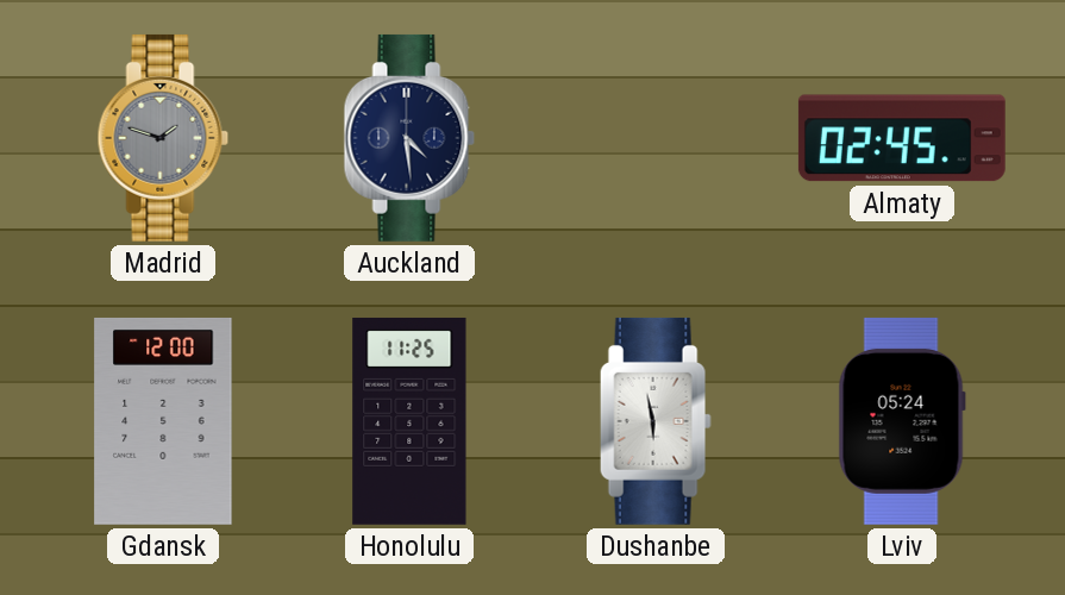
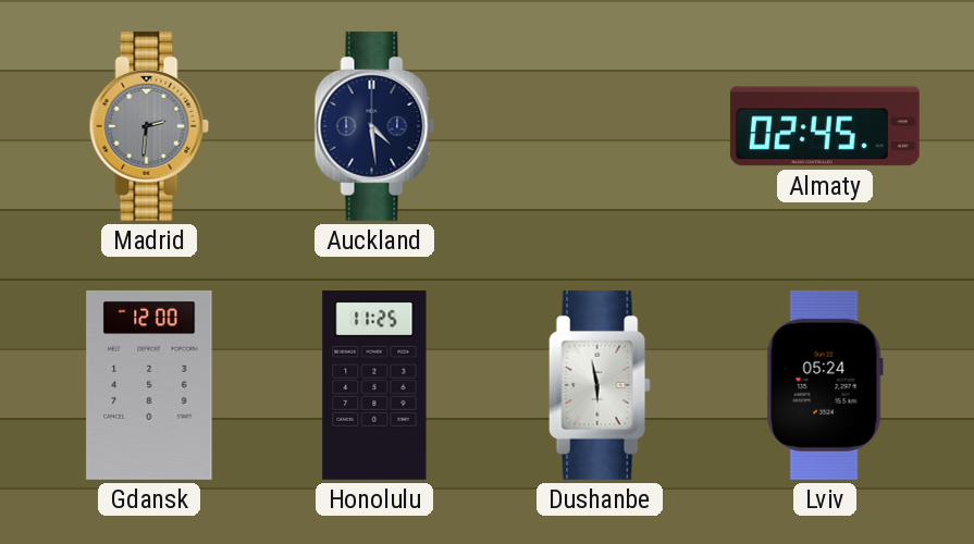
Madrid: 1:48 -> 2:31 (149, 126)
